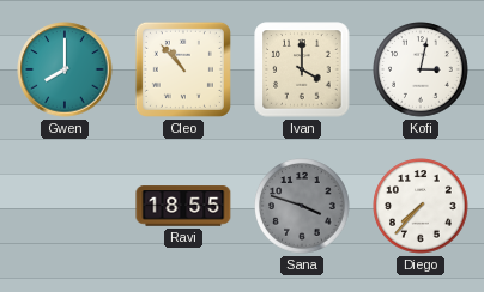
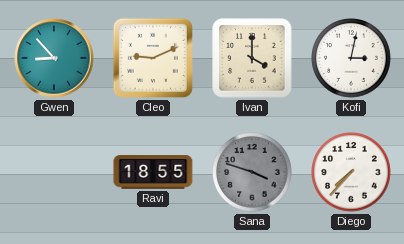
Gwen: 8:00 -> 8:53 (54, 58)
Cleo: 10:53 -> 9:11 (153, 58)
